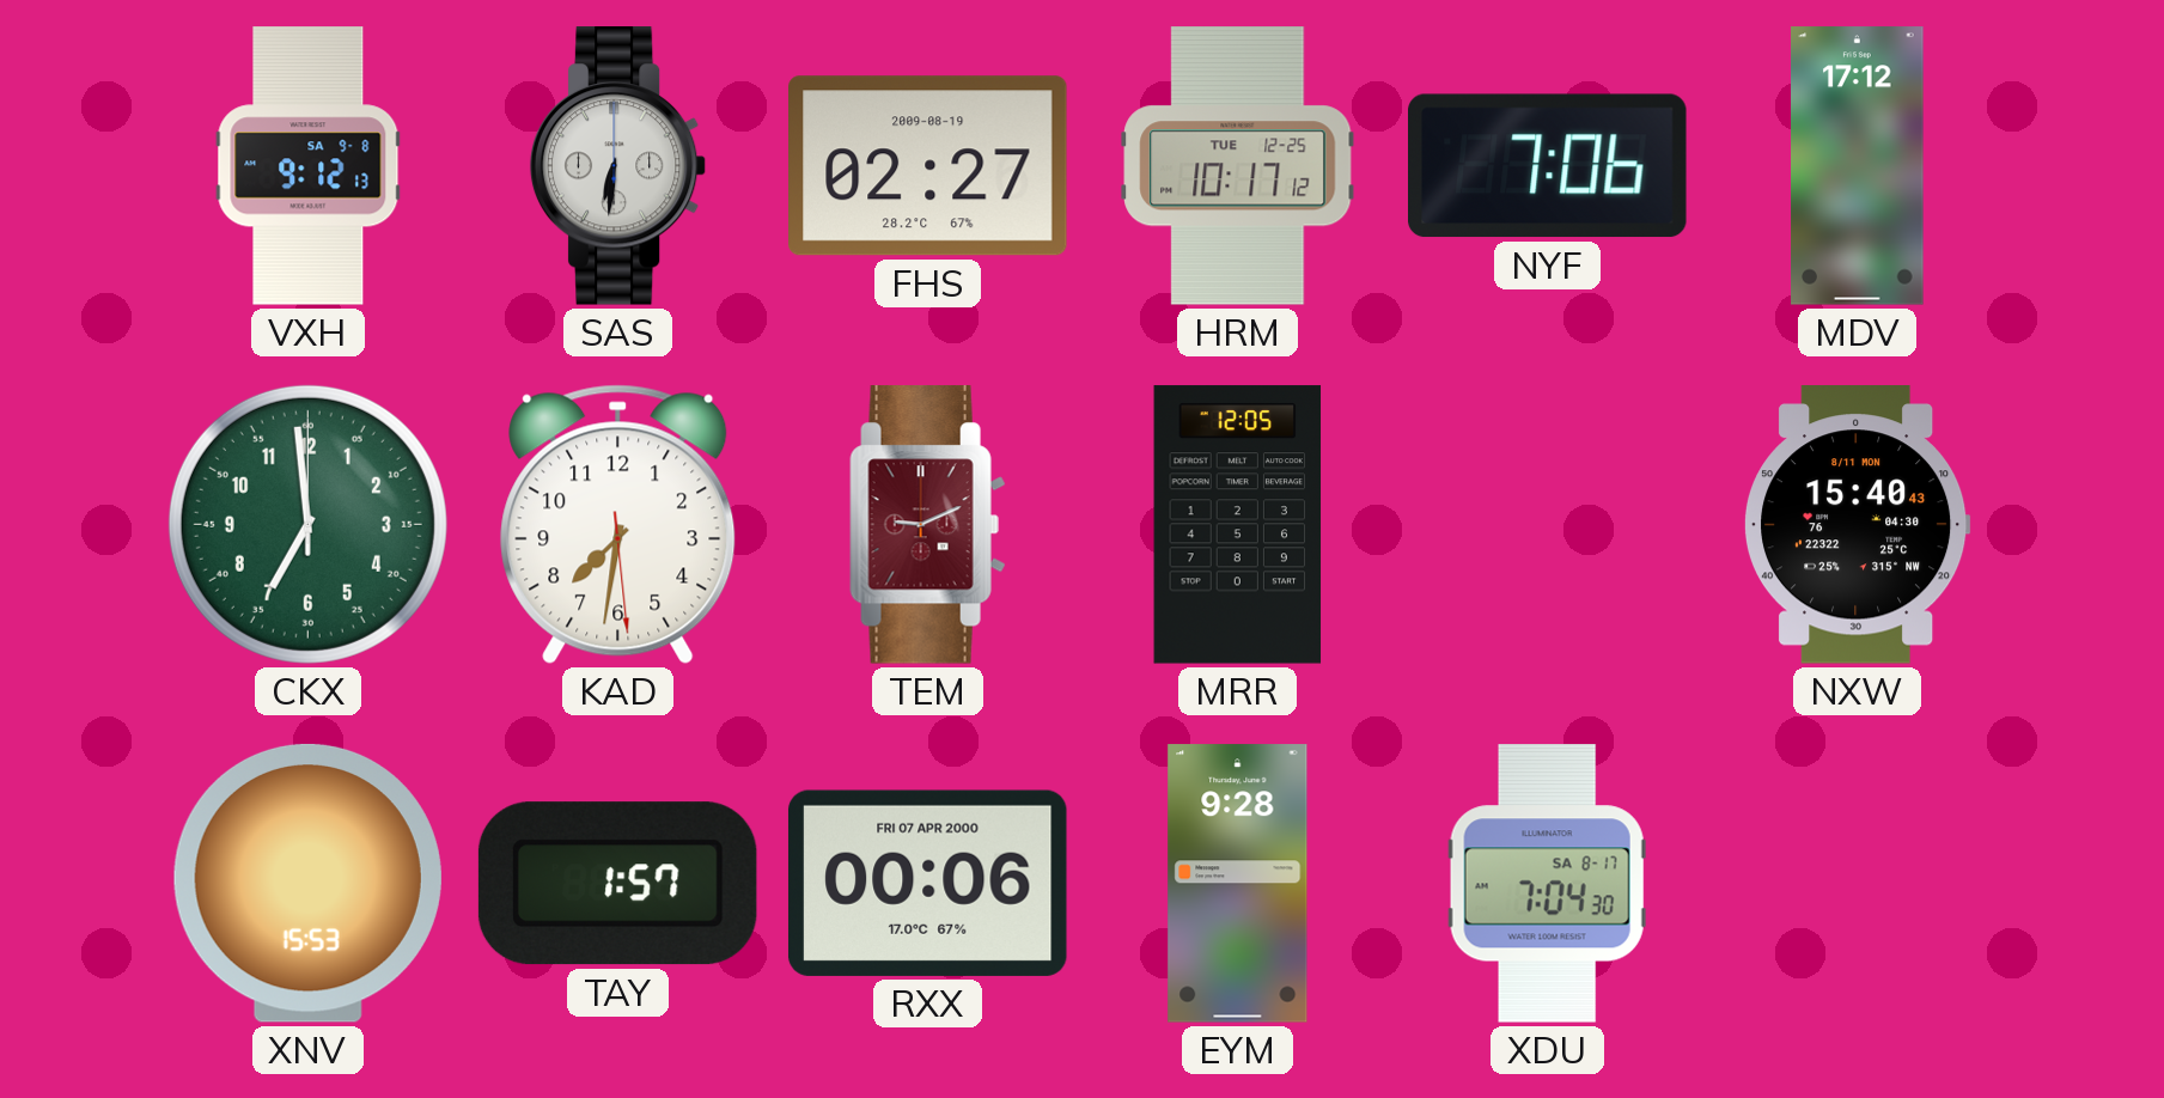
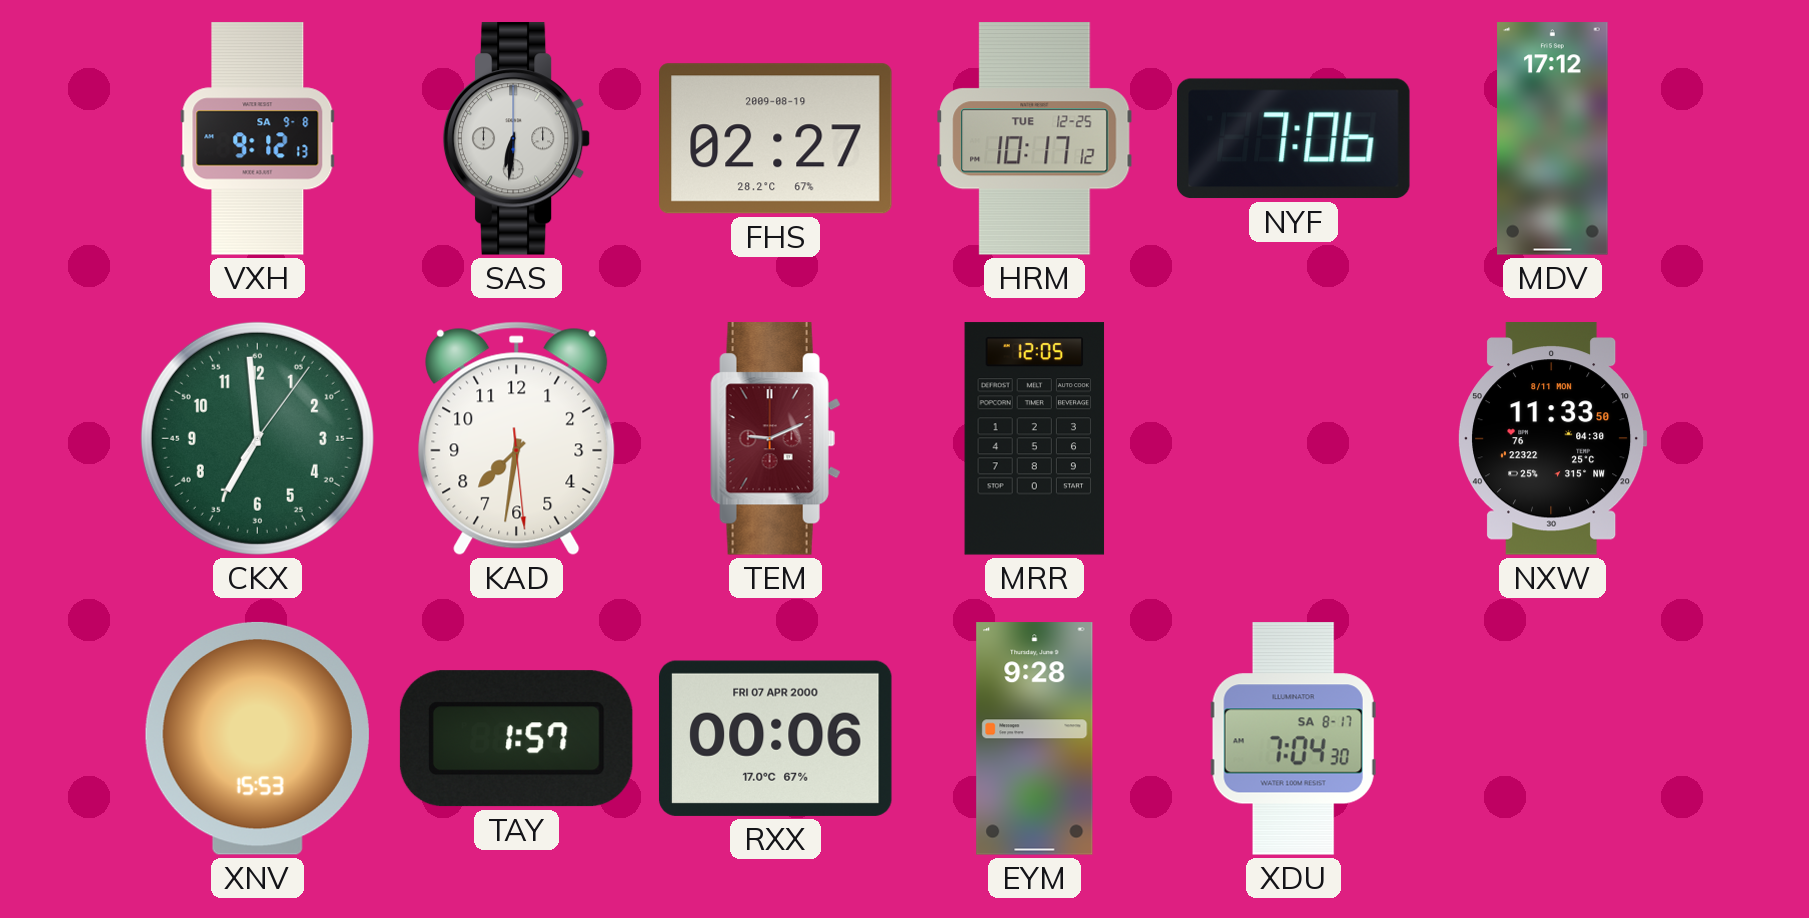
CKX: 6:59:00 -> 6:59:06 (257, 438)
NXW: 15:40 -> 11:33 (1552, 439)
